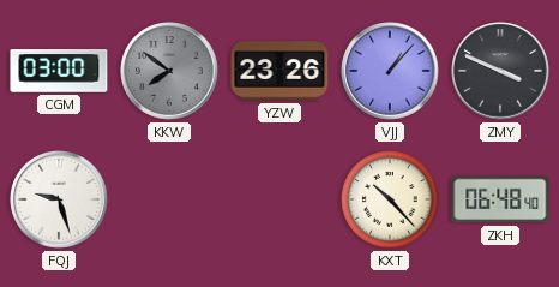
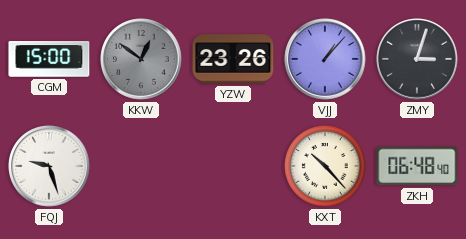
CGM: 03:00 -> 15:00 (49, 59)
KKW: 7:51 -> 12:51 (141, 59)
ZMY: 3:49 -> 3:03 (417, 59)
